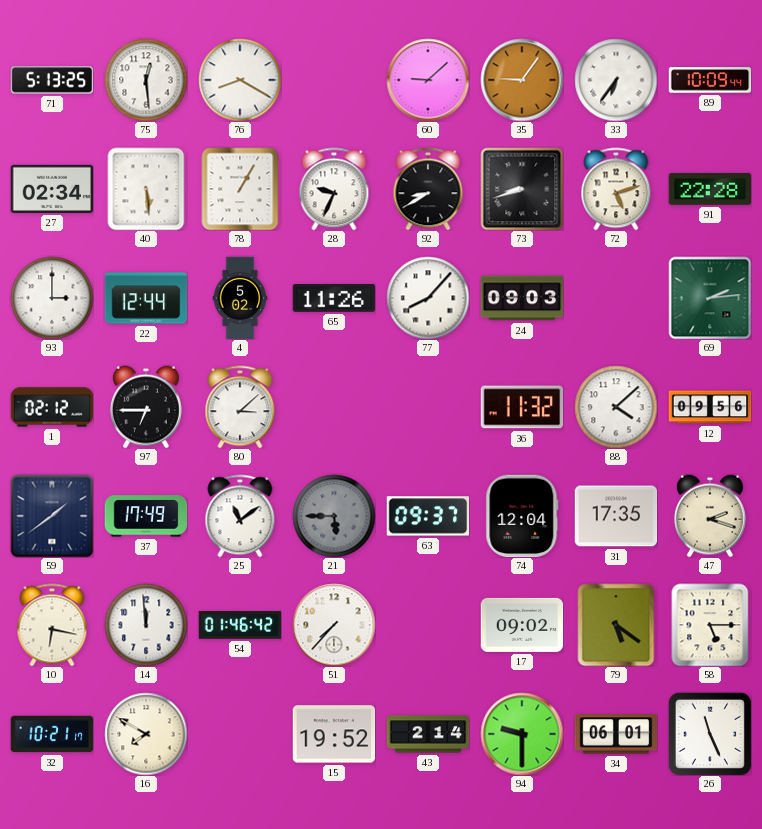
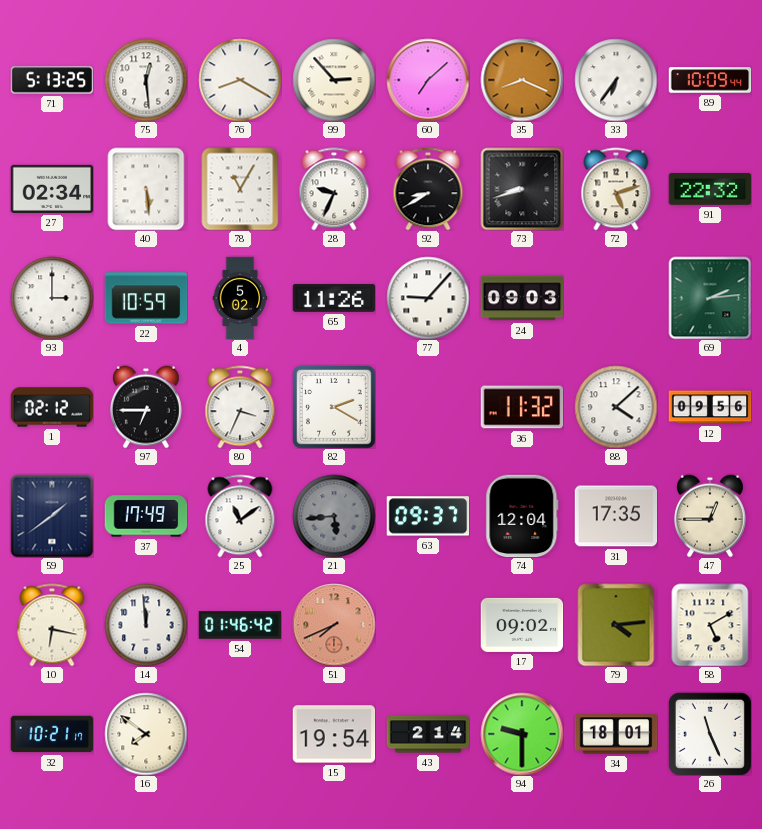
99: none -> 2:53 (334, 80)
60: 9:08 -> 7:08 (428, 80)
35: 9:06 -> 8:19 (522, 80)
78: 1:05 -> 11:05 (240, 189)
91: 22:28 -> 22:32 (710, 189)
22: 12:44 -> 10:59 (146, 298)
77: 8:07 -> 9:07 (428, 298)
80: 3:08 -> 3:34 (240, 407)
82: none -> 2:20 (334, 407)
21: 5:45 -> 5:44 (334, 516)
47: 2:18 -> 12:45 (710, 516)
51: 7:37 -> 7:41 (334, 625)
51 dial: white -> salmon (334, 625)
79: 5:21 -> 4:14 (616, 625)
58: 5:15 -> 5:10 (710, 625)
16: 7:50 -> 7:51 (146, 734)
15: 19:52 -> 19:54 (334, 734)
34: 06:01 -> 18:01 (616, 734)
